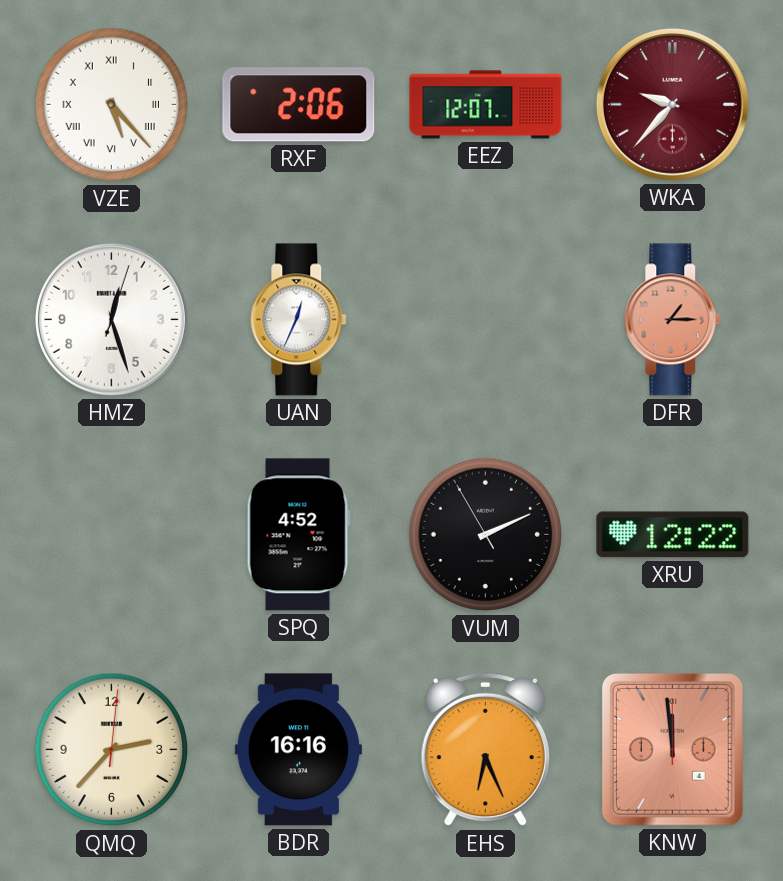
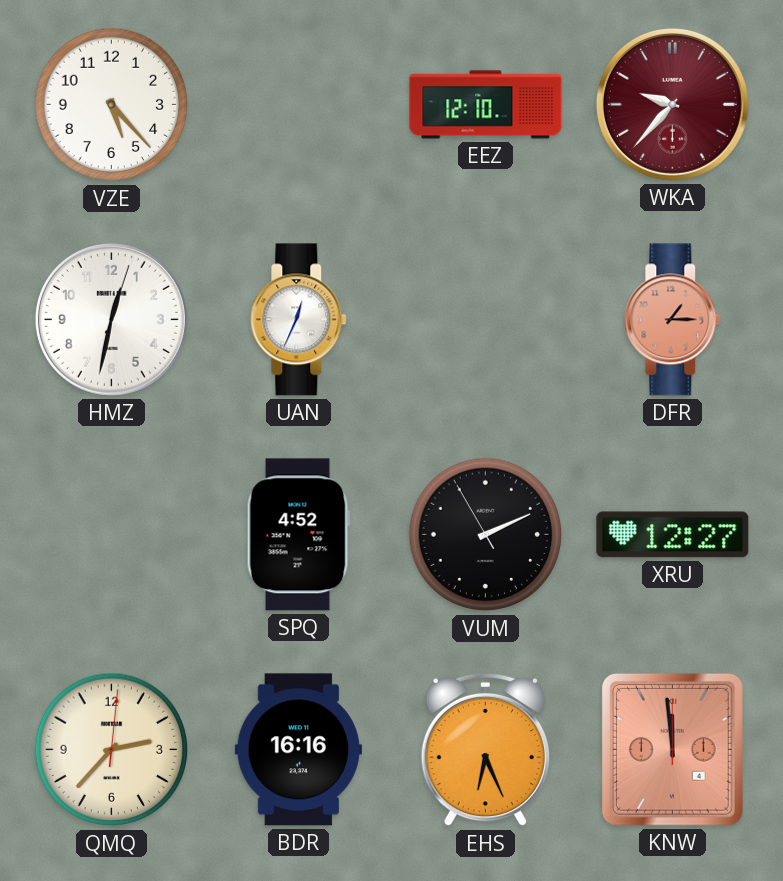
VZE numerals: Roman -> Arabic (112, 105)
RXF: 2:06 -> none (299, 105)
EEZ: 12:07 -> 12:10 (486, 105)
HMZ: 12:27 -> 12:32 (111, 319)
XRU: 12:22 -> 12:27 (673, 535)
